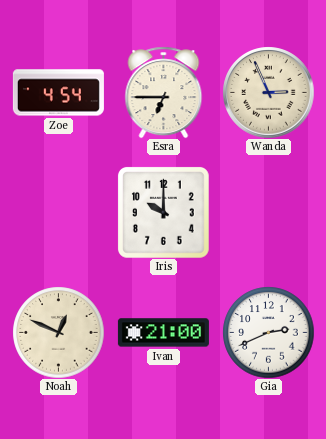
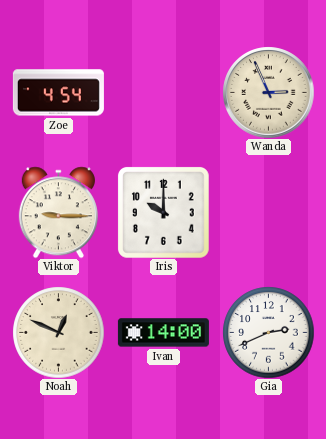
Esra: 6:45 -> none (164, 92)
Viktor: none -> 9:15 (58, 212)
Ivan: 21:00 -> 14:00 (163, 333)
